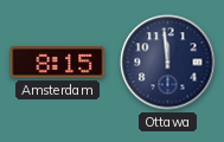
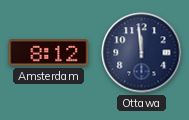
Amsterdam: 8:15 -> 8:12 (49, 53)
